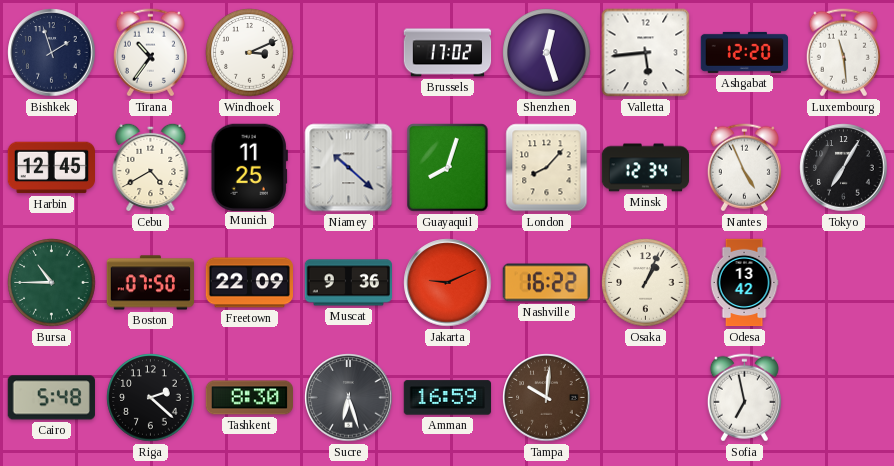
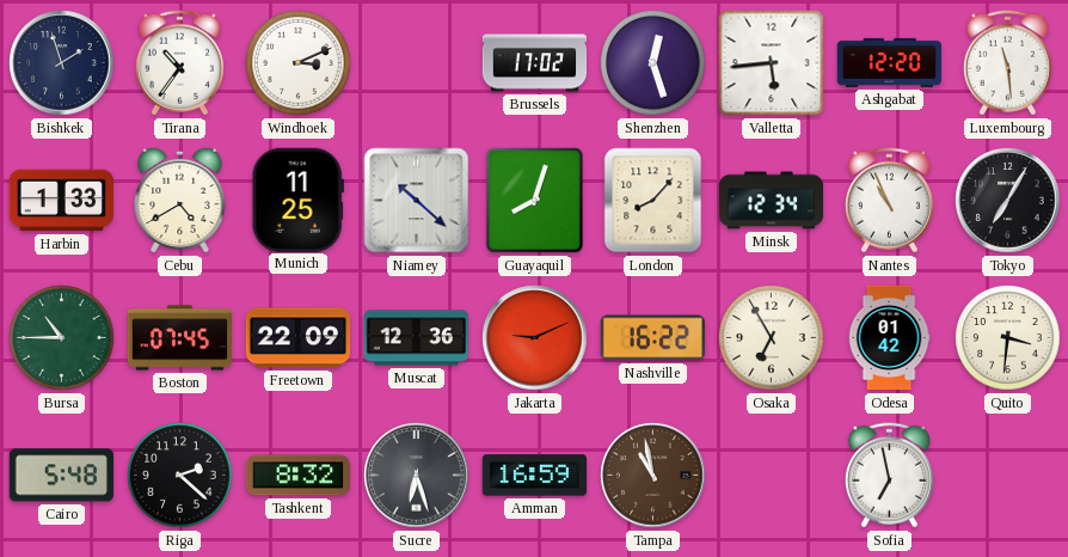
Harbin: 12:45 -> 1:33 (61, 201)
Nantes: 4:56 -> 10:56 (889, 201)
Boston: 07:50 -> 07:45 (180, 338)
Muscat: 9:36 -> 12:36 (417, 338)
Osaka: 1:04 -> 6:55 (772, 338)
Odesa: 13:42 -> 01:42 (889, 338)
Quito: none -> 3:31 (1008, 338)
Tashkent: 8:30 -> 8:32 (297, 476)
Tampa: 10:01 -> 10:58 (653, 476)
